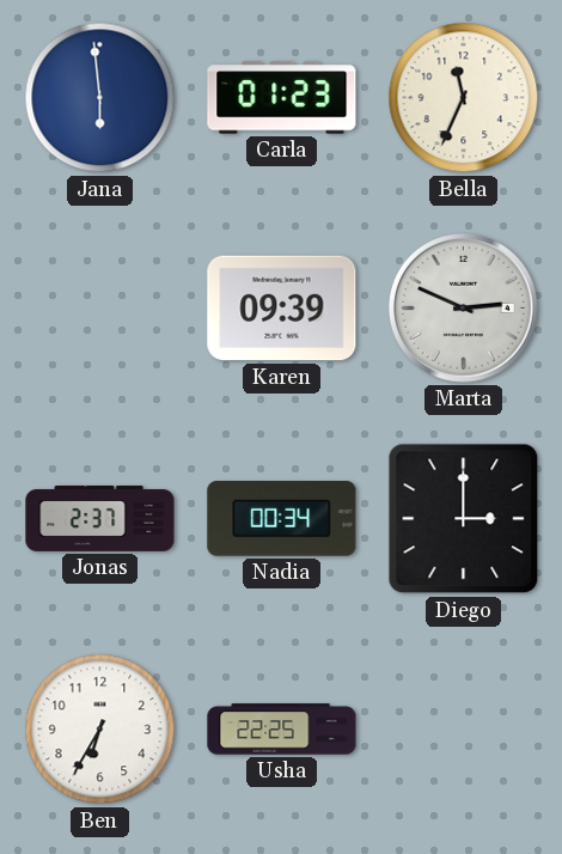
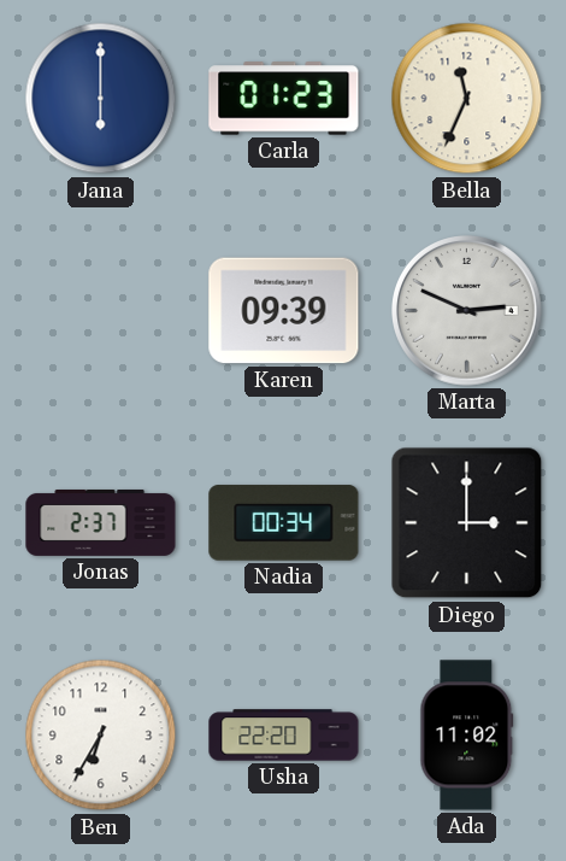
Jana: 5:59 -> 6:00 (101, 99)
Usha: 22:25 -> 22:20 (284, 736)
Ada: none -> 11:02 (467, 736)
